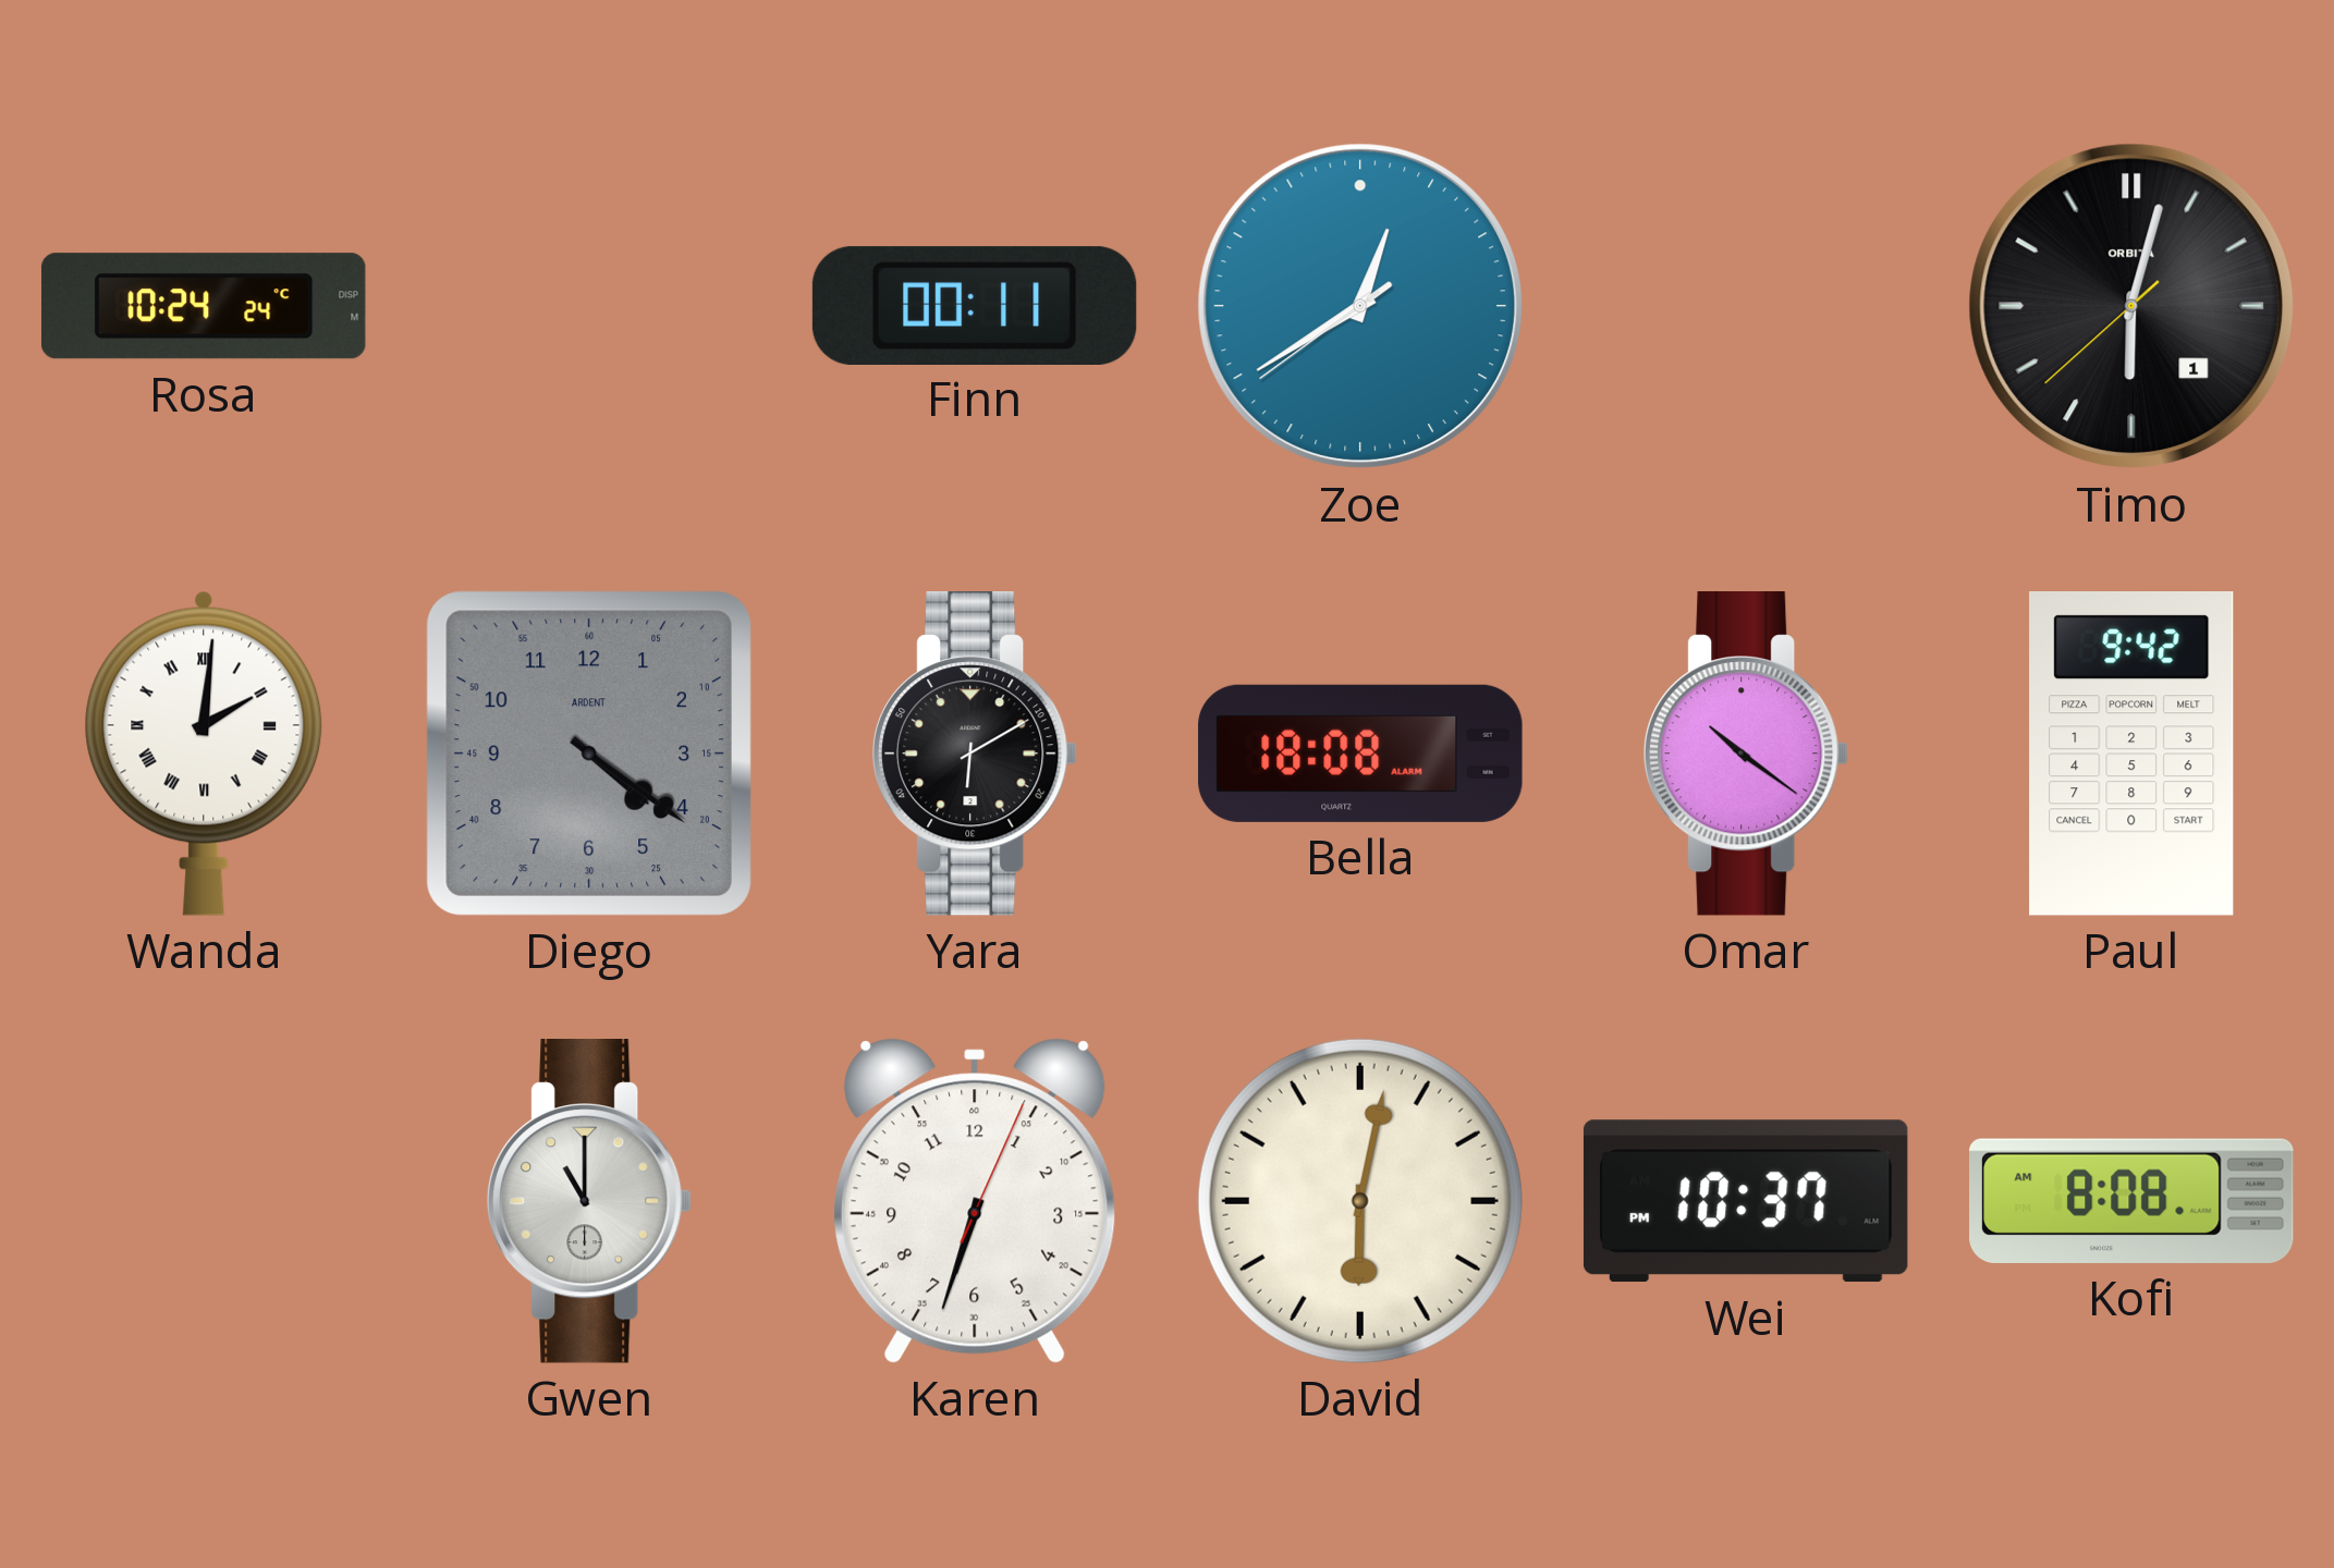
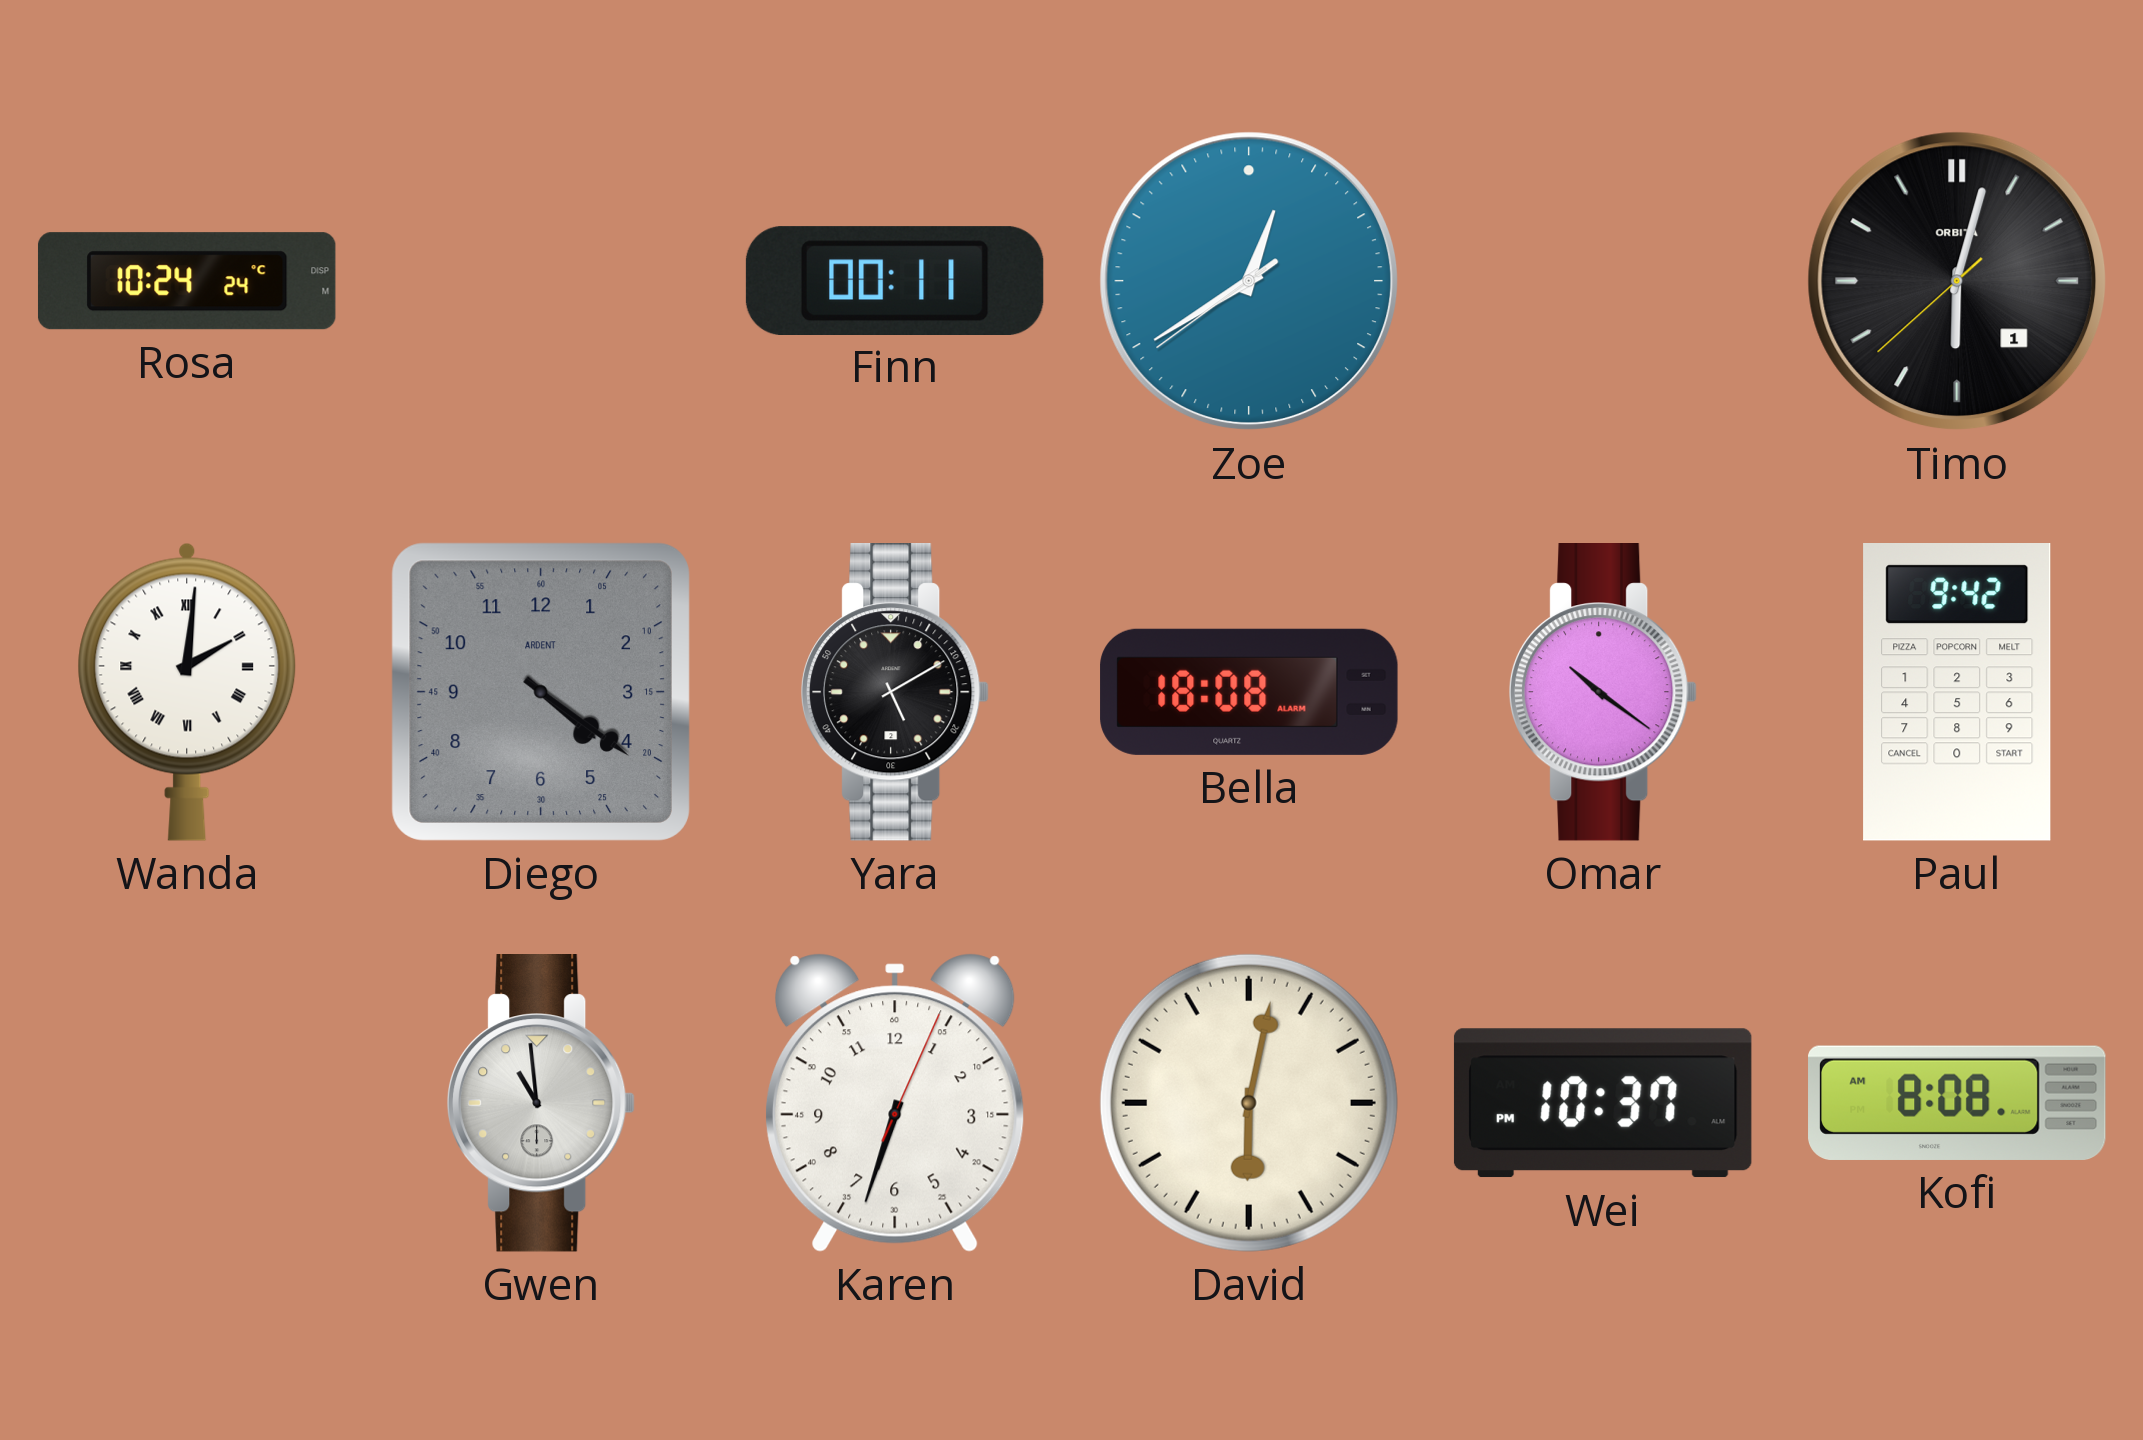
Yara: 6:10 -> 5:10 (896, 693)
Gwen: 11:00 -> 10:59 (542, 1104)
